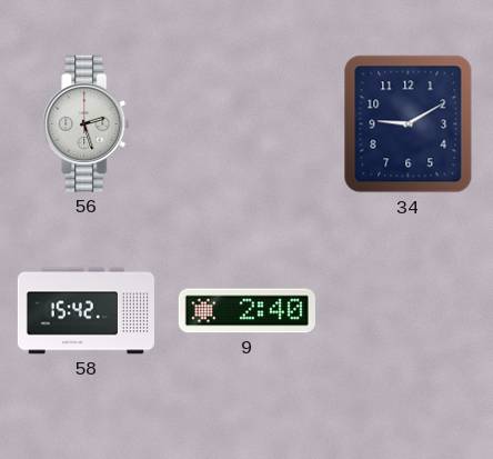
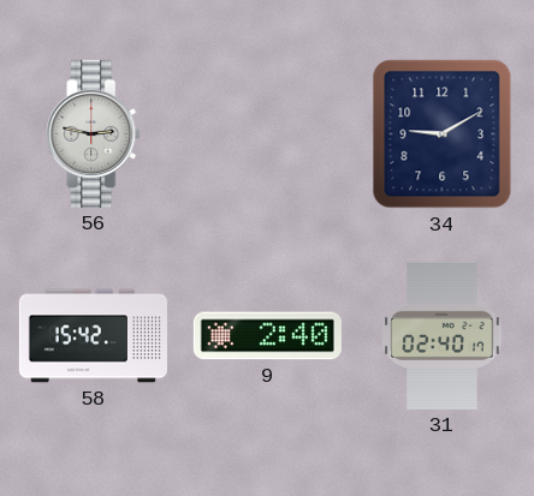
56: 2:27 -> 2:47 (94, 133)
31: none -> 02:40 (443, 335)
